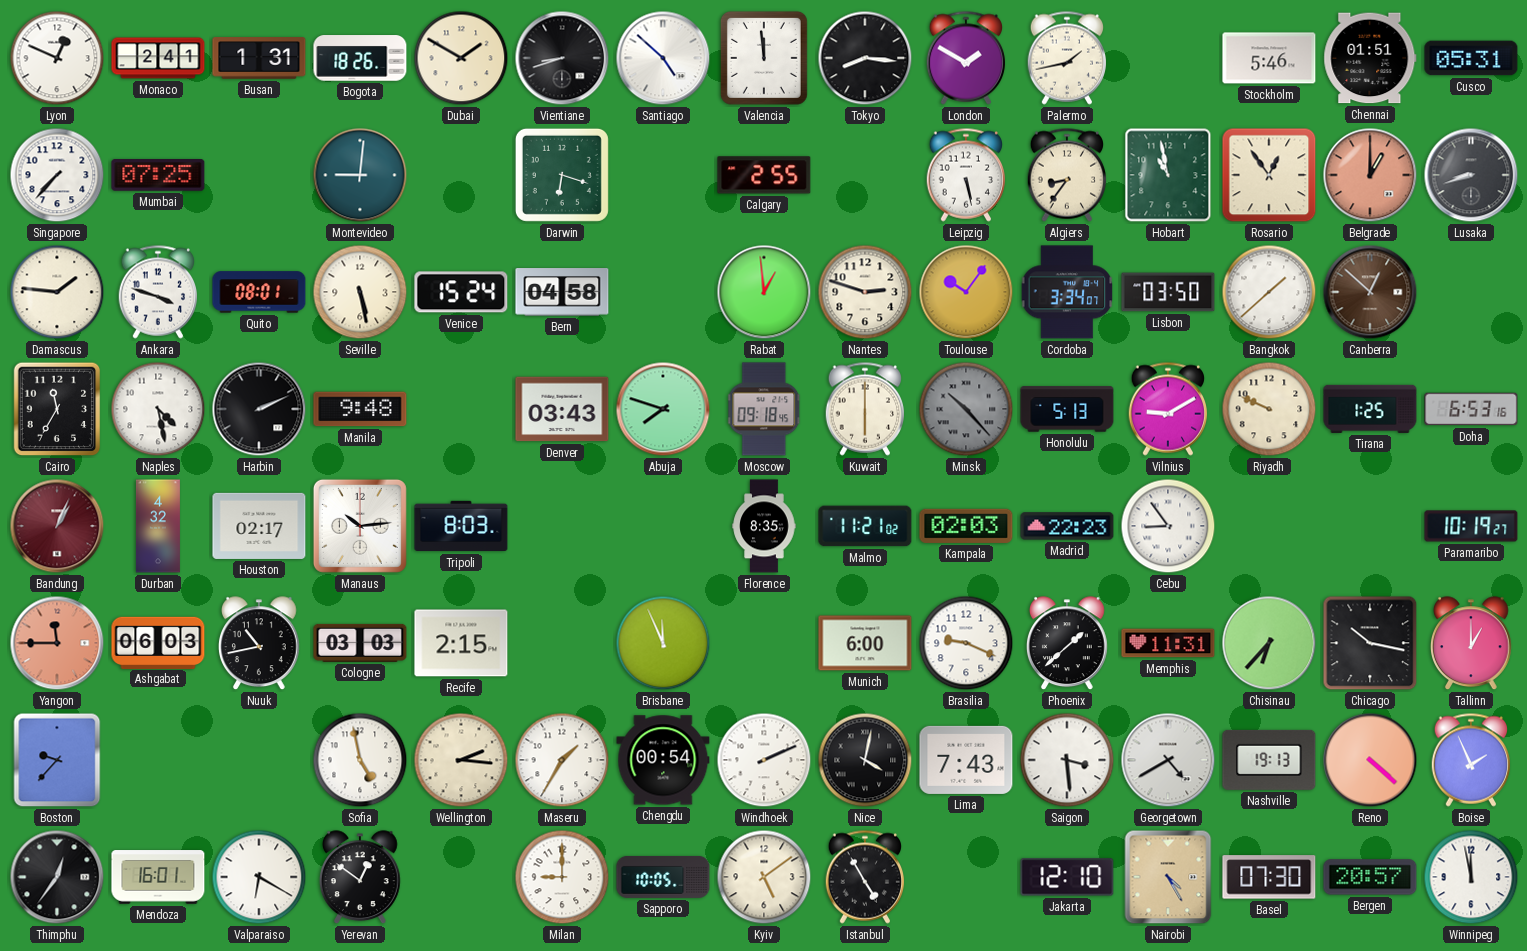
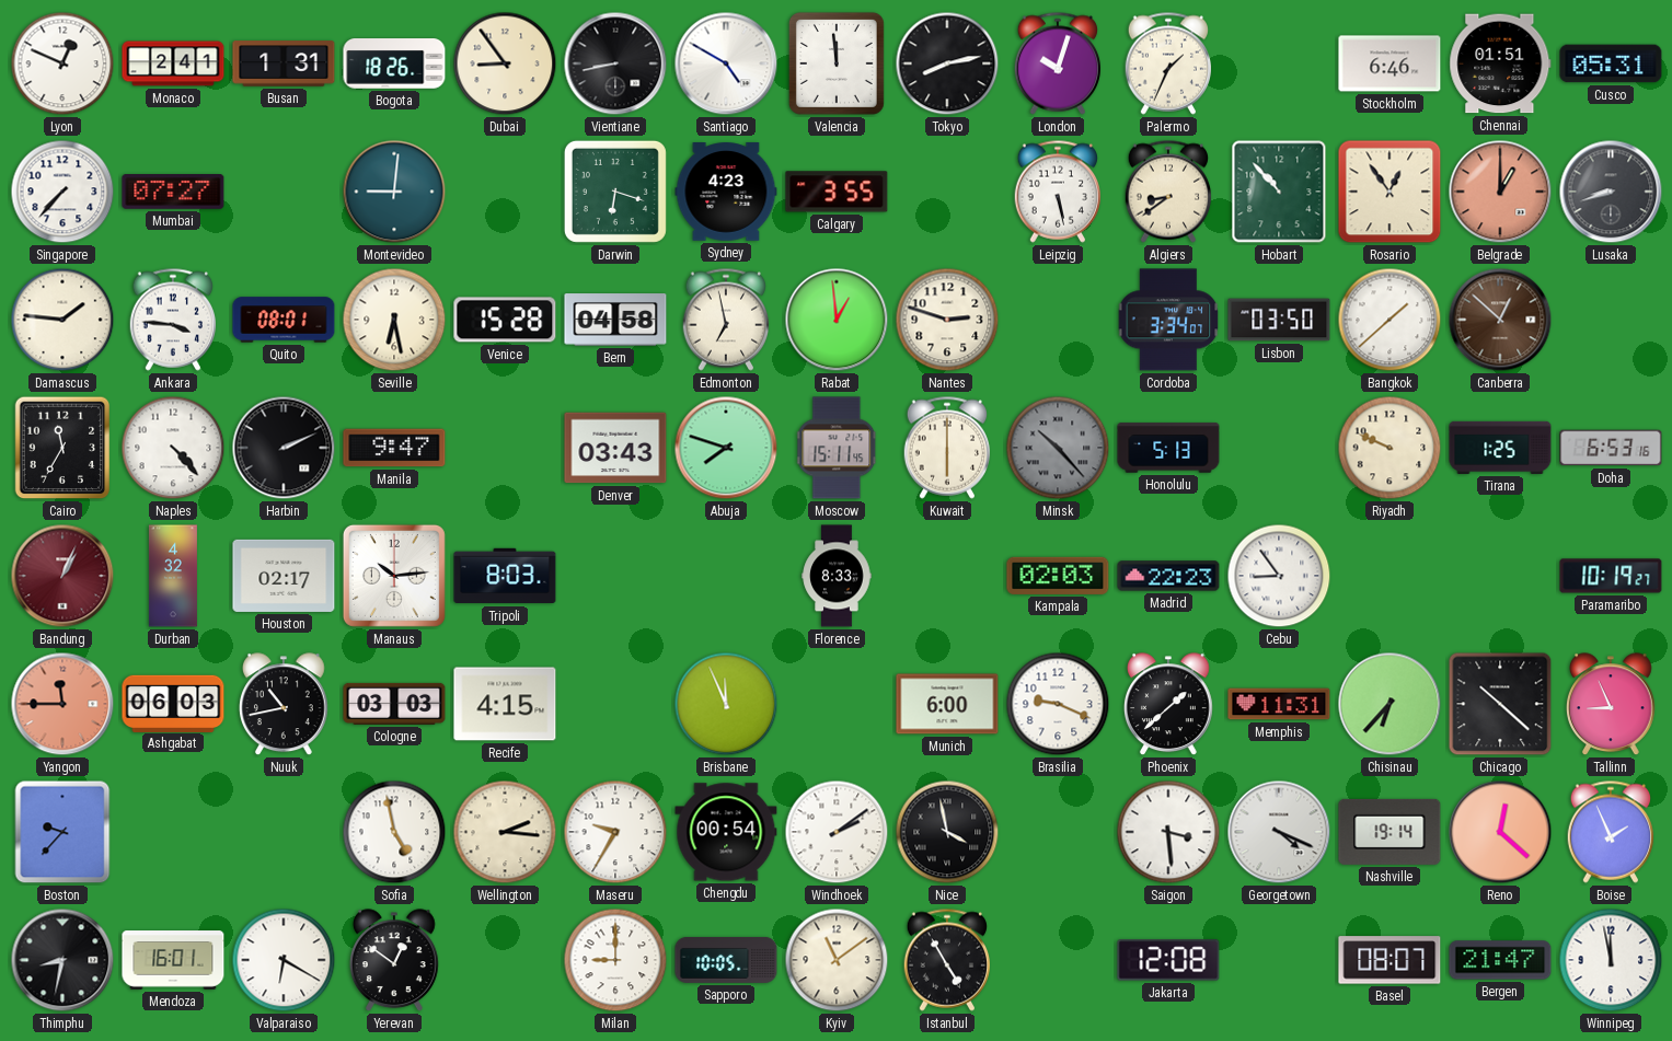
Dubai: 1:50 -> 8:54 (505, 63)
Vientiane: 8:42 -> 8:43 (615, 63)
Santiago: 4:52 -> 4:50 (726, 63)
Tokyo: 8:16 -> 8:13 (947, 63)
London: 1:50 -> 10:03 (1057, 63)
Palermo: 1:43 -> 1:34 (1167, 63)
Stockholm: 5:46 -> 6:46 (1390, 63)
Mumbai: 07:25 -> 07:27 (173, 193)
Sydney: none -> 4:23 (726, 192)
Calgary: 2:55 -> 3:55 (837, 192)
Algiers: 8:36 -> 8:39 (1167, 192)
Hobart: 10:58 -> 10:53 (1279, 192)
Ankara: 3:48 -> 3:46 (172, 320)
Seville: 5:28 -> 6:28 (394, 320)
Venice: 15:24 -> 15:28 (505, 320)
Edmonton: none -> 6:58 (725, 320)
Toulouse: 10:06 -> none (966, 292)
Naples: 4:28 -> 4:23 (173, 448)
Manila: 9:48 -> 9:47 (394, 448)
Moscow: 09:18 -> 15:11 (838, 448)
Vilnius: 9:10 -> none (1167, 409)
Florence: 8:35 -> 8:33 (837, 576)
Malmo: 11:21 -> none (865, 526)
Recife: 2:15 -> 4:15 (505, 704)
Chicago: 10:17 -> 10:22 (1500, 704)
Tallinn: 1:00 -> 8:56 (1611, 705)
Maseru: 1:35 -> 9:35 (615, 832)
Windhoek: 2:11 -> 2:09 (837, 832)
Nice: 4:02 -> 3:58 (947, 832)
Lima: 7:43 -> none (966, 760)
Georgetown: 4:40 -> 4:19 (1279, 832)
Nashville: 19:13 -> 19:14 (1390, 832)
Reno: 4:22 -> 12:22 (1500, 832)
Thimphu: 12:36 -> 8:32 (62, 960)
Kyiv: 5:09 -> 11:09 (837, 960)
Jakarta: 12:10 -> 12:08 (1168, 960)
Nairobi: 4:25 -> none (1168, 877)
Basel: 07:30 -> 08:07 (1390, 960)
Bergen: 20:57 -> 21:47 (1500, 960)
